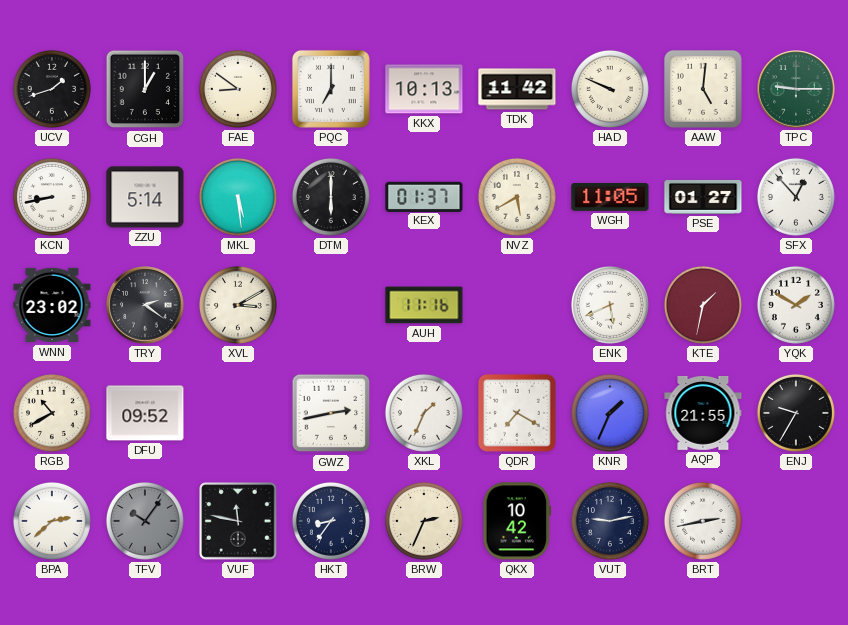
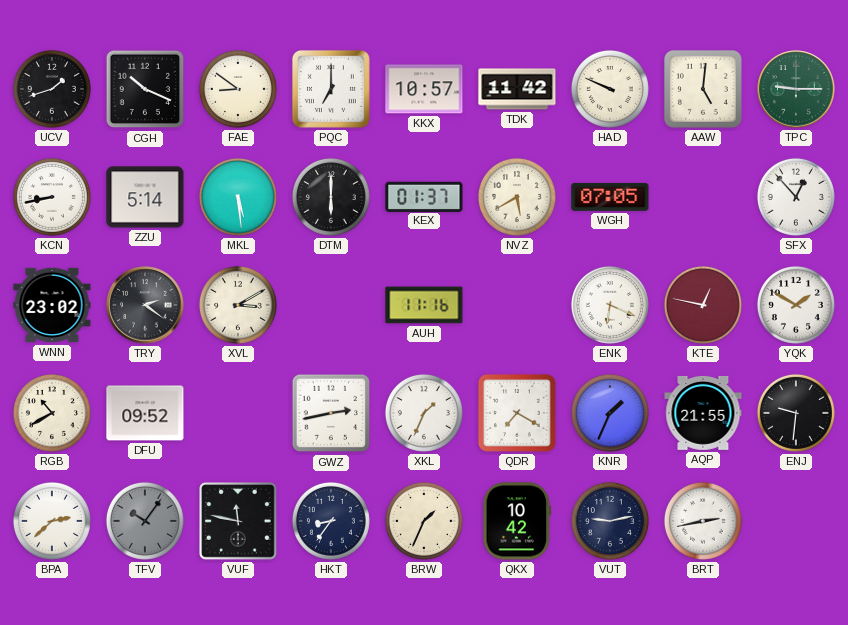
CGH: 1:00 -> 10:19 (145, 89)
KKX: 10:13 -> 10:57 (424, 89)
WGH: 11:05 -> 07:05 (610, 197)
PSE: 01:27 -> none (703, 197)
ENK: 5:41 -> 6:19 (610, 305)
KTE: 1:32 -> 12:47 (703, 305)
ENJ: 9:35 -> 9:31 (796, 413)
BRW: 2:34 -> 1:34 (424, 521)
